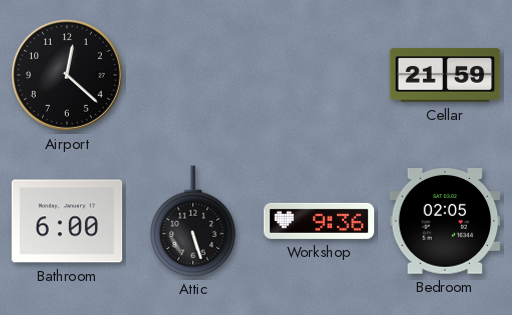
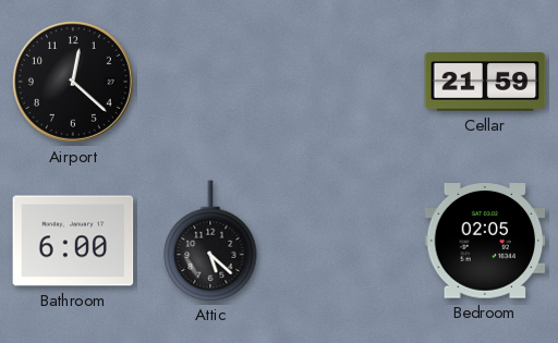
Attic: 5:27 -> 5:22 (210, 241)
Workshop: 9:36 -> none (319, 221)
